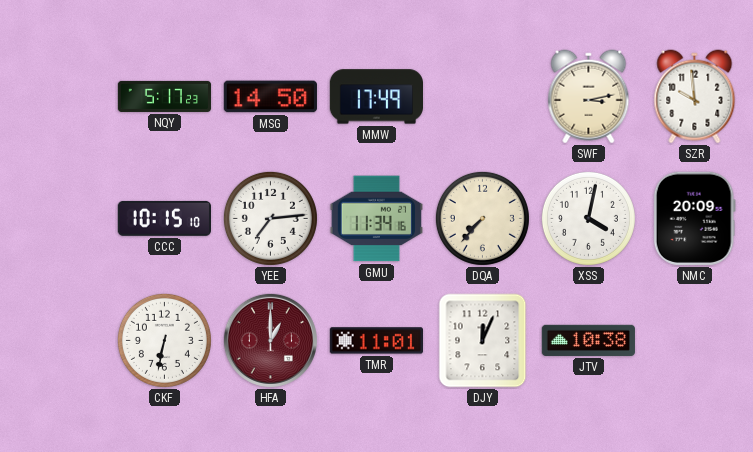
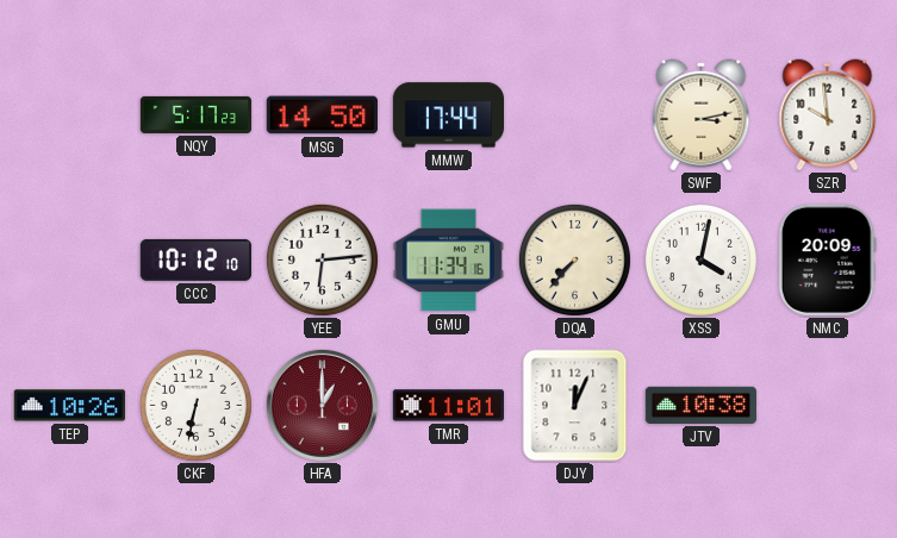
MMW: 17:49 -> 17:44 (448, 115)
CCC: 10:15 -> 10:12 (195, 259)
YEE: 7:14 -> 6:14 (322, 259)
TEP: none -> 10:26 (69, 406)
